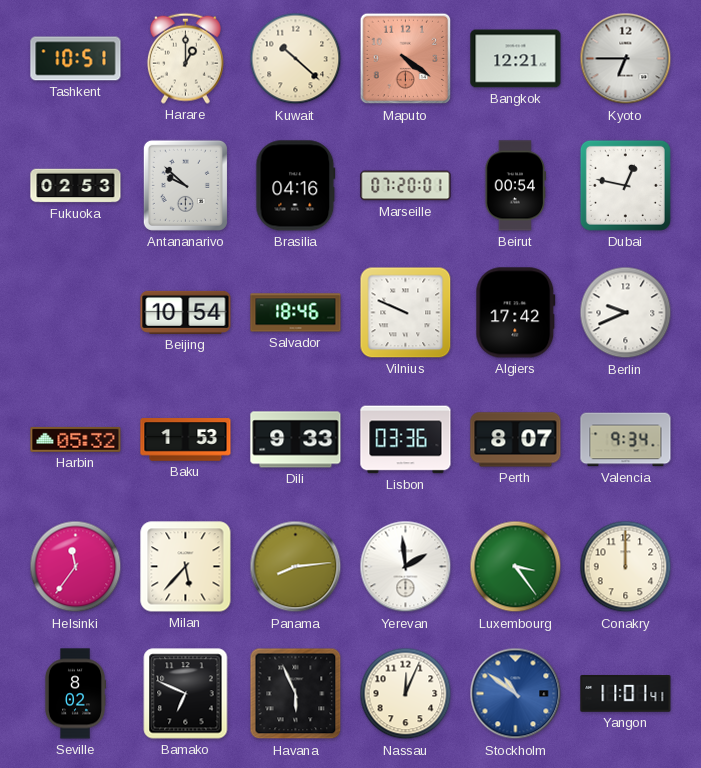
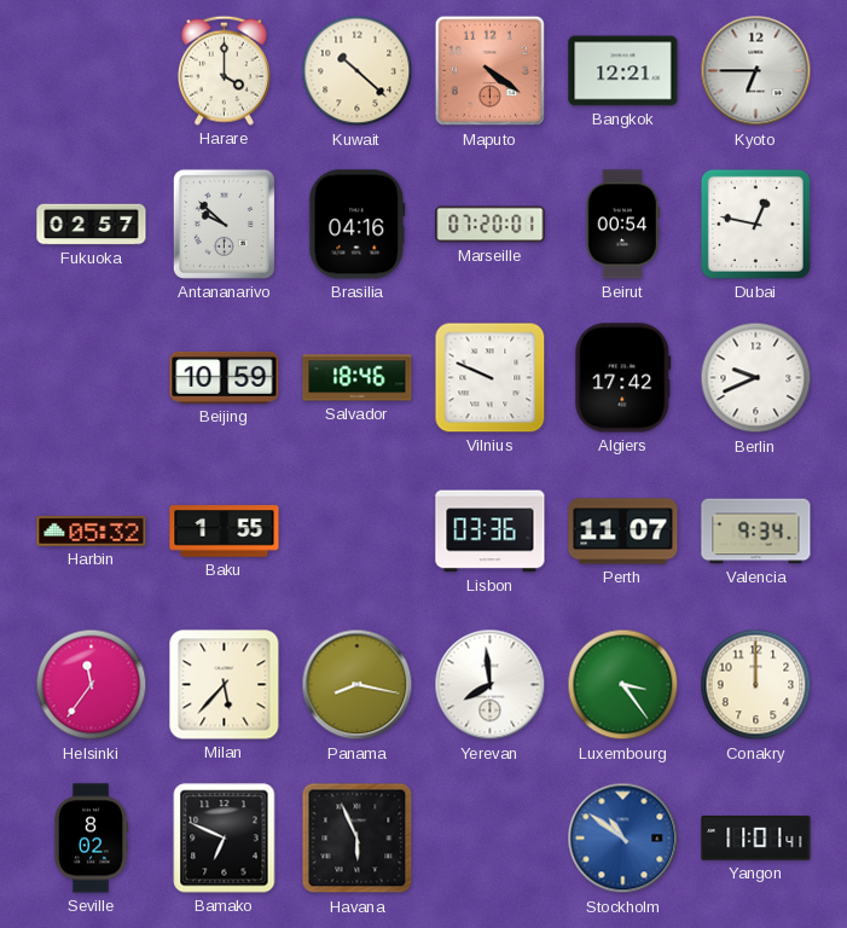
Tashkent: 10:51 -> none (76, 59)
Harare: 1:00 -> 4:00 (224, 70)
Fukuoka: 02:53 -> 02:57 (92, 225)
Beijing: 10:54 -> 10:59 (225, 377)
Baku: 1:53 -> 1:55 (225, 532)
Dili: 9:33 -> none (296, 440)
Perth: 8:07 -> 11:07 (623, 532)
Panama: 8:14 -> 8:17 (358, 685)
Yerevan: 1:59 -> 7:59 (491, 685)
Nassau: 12:04 -> none (406, 694)
